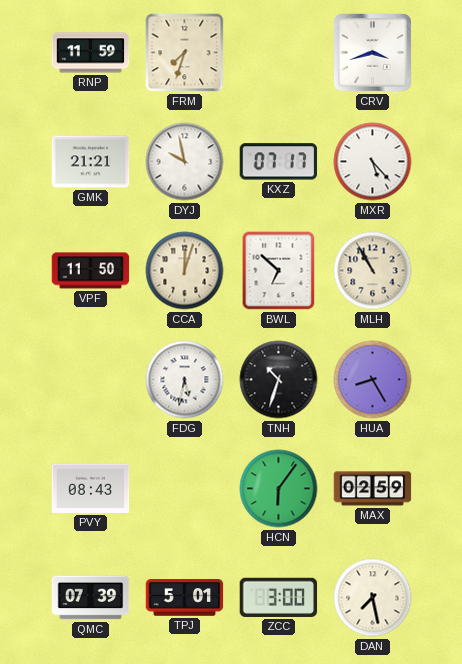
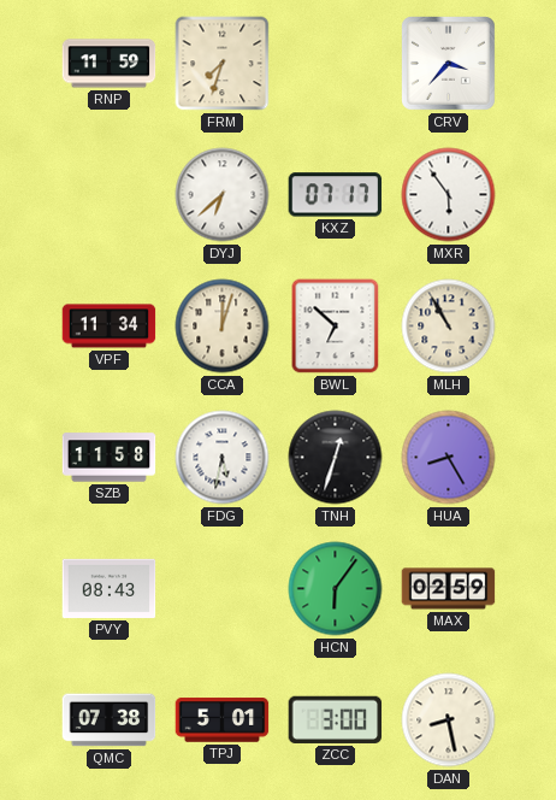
CRV: 3:42 -> 3:37 (449, 64)
GMK: 21:21 -> none (91, 162)
DYJ: 9:58 -> 6:38 (223, 195)
MXR: 5:23 -> 5:54 (449, 195)
VPF: 11:50 -> 11:34 (110, 327)
SZB: none -> 11:58 (110, 458)
TNH: 10:33 -> 12:33 (336, 458)
QMC: 07:39 -> 07:38 (110, 720)
DAN: 7:28 -> 8:28 (449, 720)
